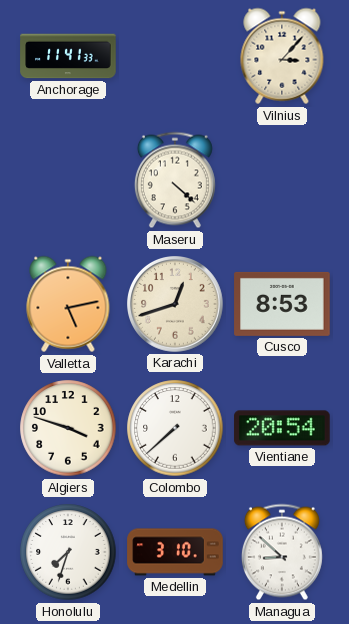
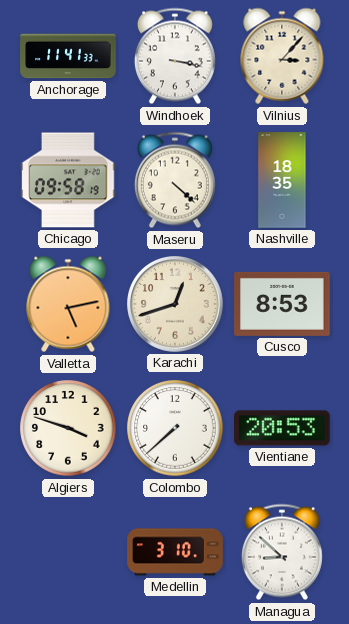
Windhoek: none -> 3:17 (175, 56)
Chicago: none -> 09:58 (68, 180)
Nashville: none -> 18:35 (282, 180)
Vientiane: 20:54 -> 20:53 (282, 428)
Honolulu: 7:33 -> none (68, 552)
